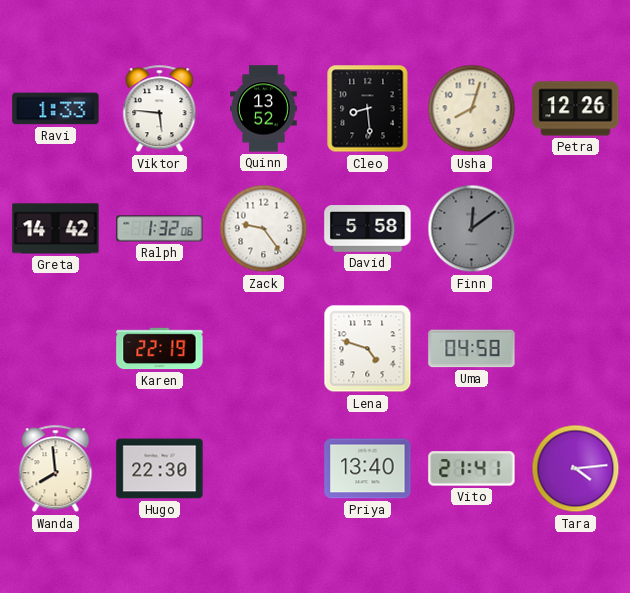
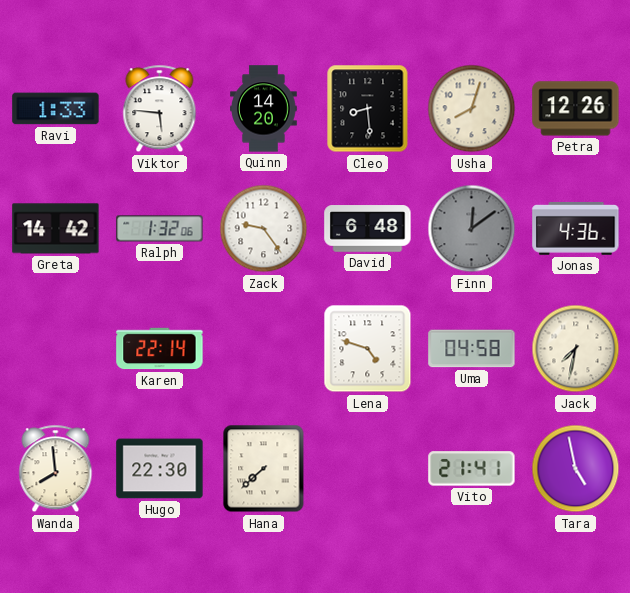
Quinn: 13:52 -> 14:20 (264, 109)
David: 5:58 -> 6:48 (368, 229)
Jonas: none -> 4:36 (576, 229)
Karen: 22:19 -> 22:14 (160, 349)
Jack: none -> 7:32 (576, 349)
Hana: none -> 7:38 (264, 469)
Priya: 13:40 -> none (368, 469)
Tara: 4:14 -> 4:58 (576, 469)
